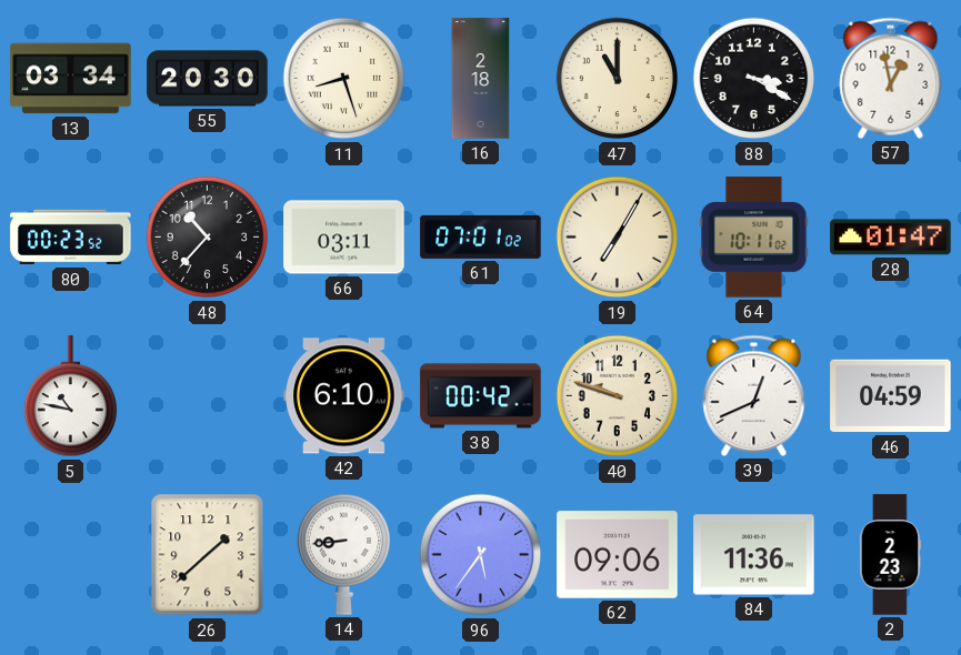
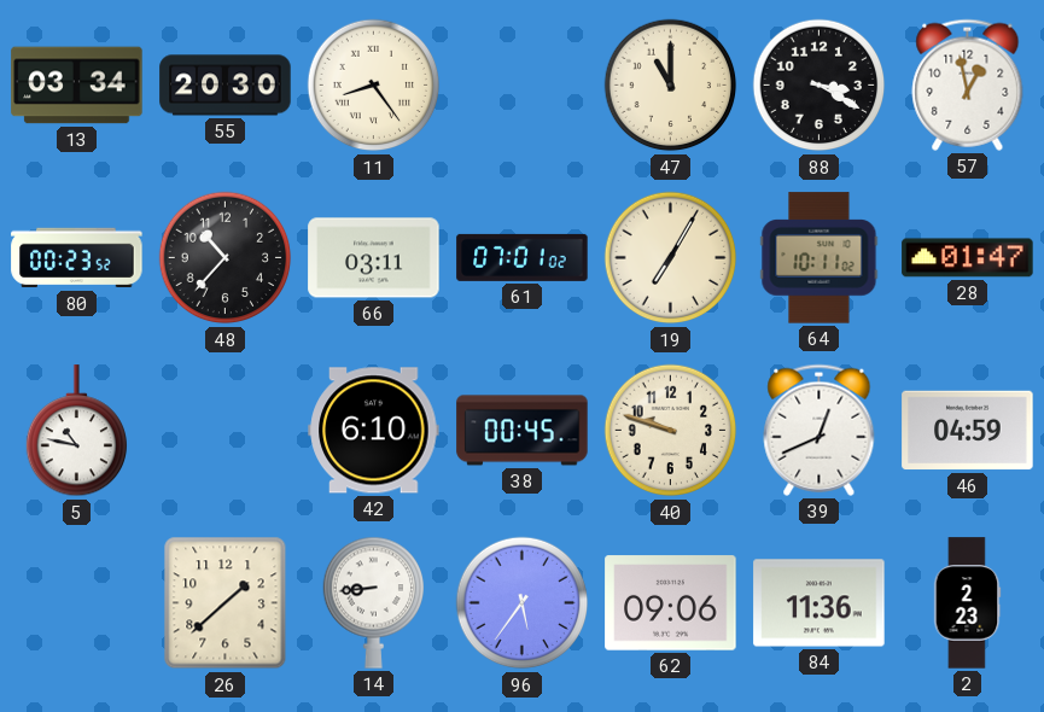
11: 8:27 -> 8:24 (374, 86)
16: 2:18 -> none (481, 79)
38: 00:42 -> 00:45 (523, 431)
